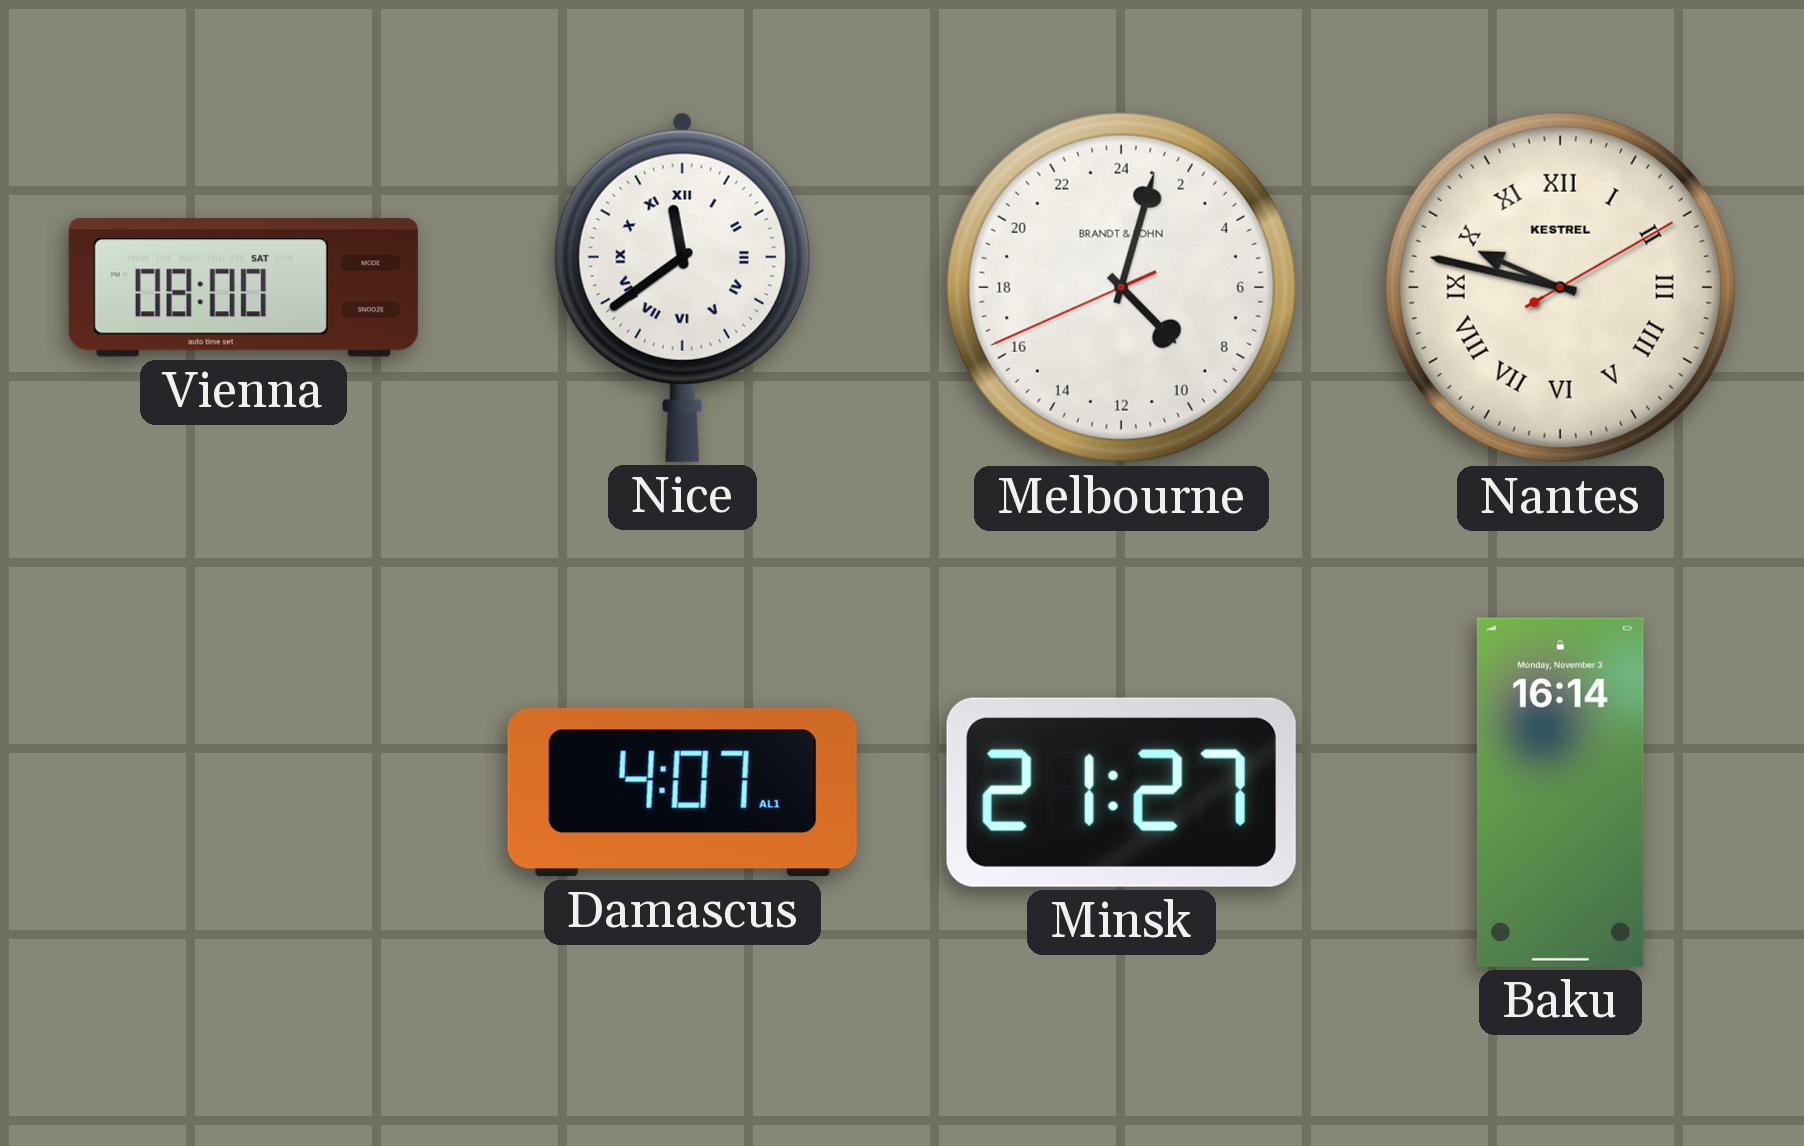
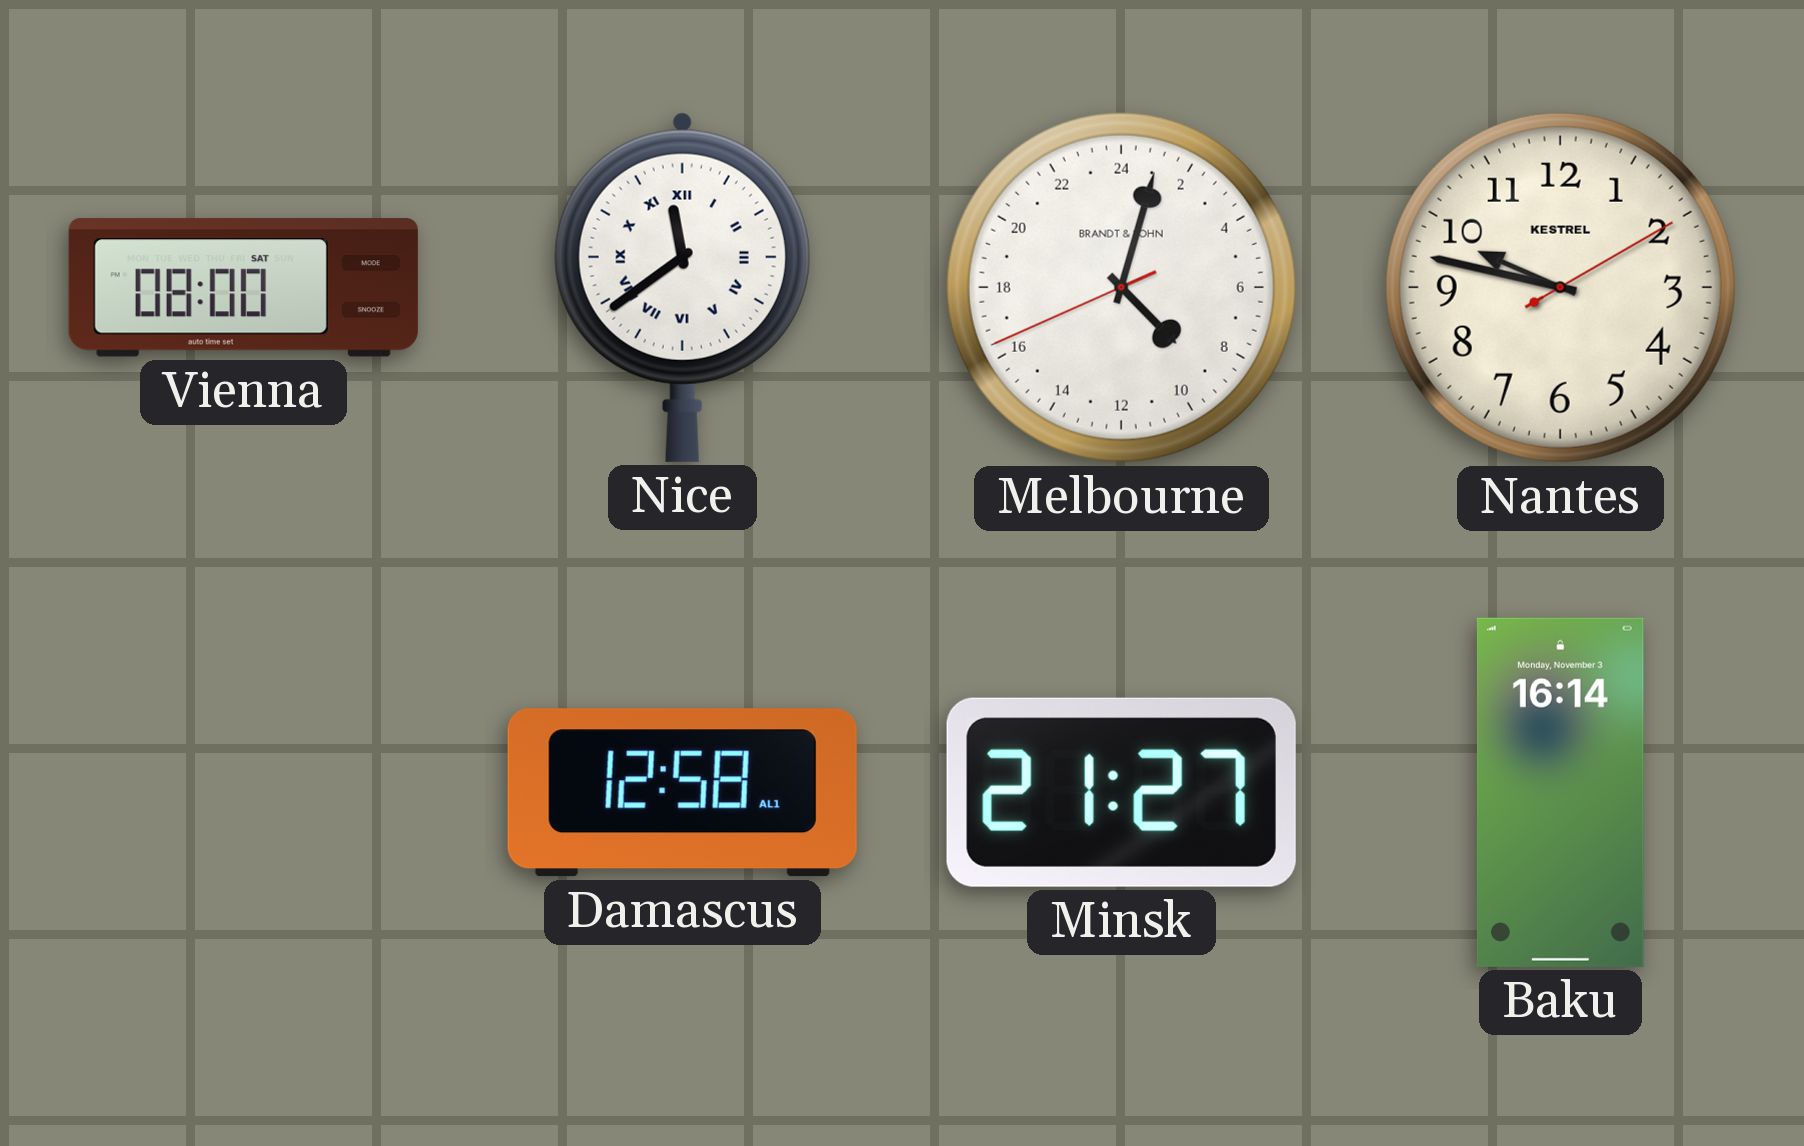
Nantes numerals: Roman -> Arabic (1560, 287)
Damascus: 4:07 -> 12:58 (682, 793)
